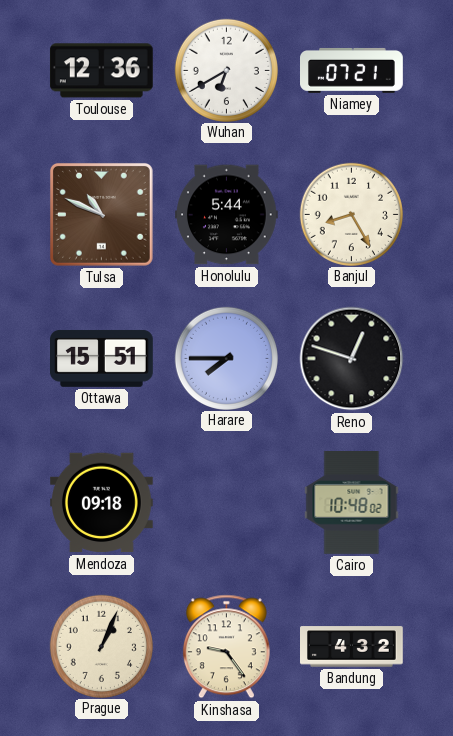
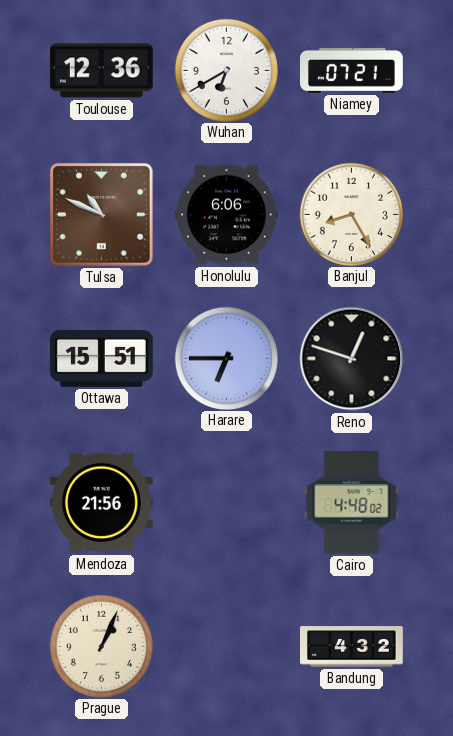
Honolulu: 5:44 -> 6:06 (227, 215)
Harare: 7:45 -> 6:45 (226, 358)
Mendoza: 09:18 -> 21:56 (102, 503)
Cairo: 10:48 -> 4:48 (352, 503)
Kinshasa: 9:24 -> none (226, 647)
